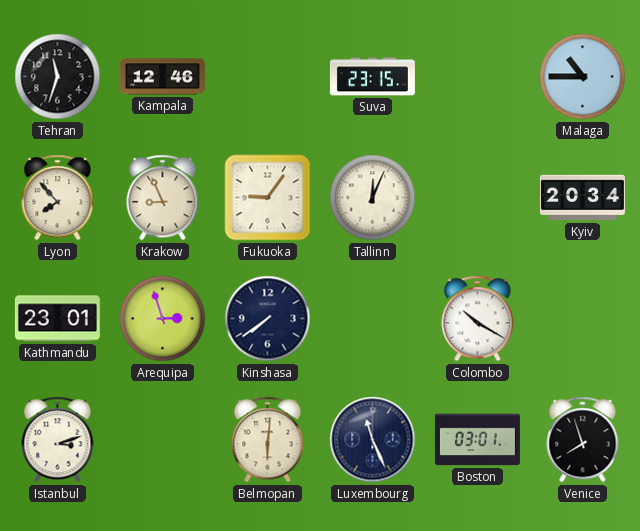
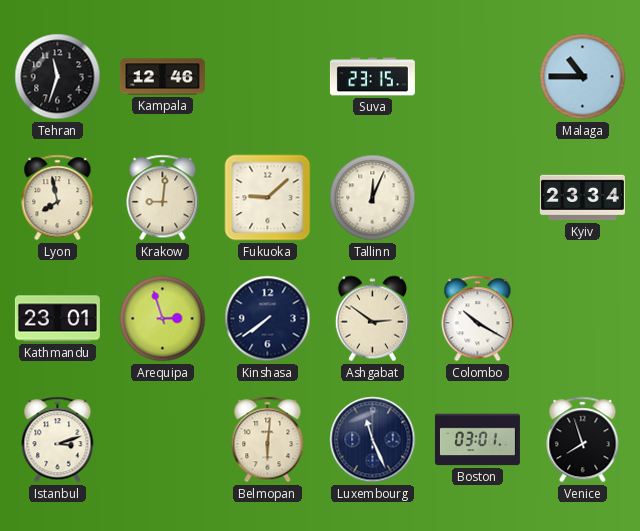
Lyon: 7:53 -> 7:58 (58, 198)
Krakow: 8:56 -> 9:01 (163, 198)
Fukuoka: 9:06 -> 9:08 (268, 198)
Kyiv: 20:34 -> 23:34 (582, 198)
Ashgabat: none -> 2:51 (372, 319)
